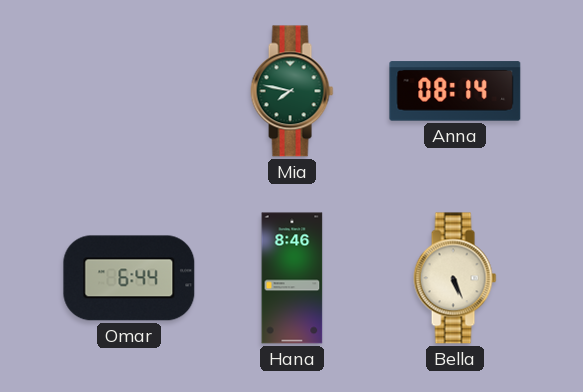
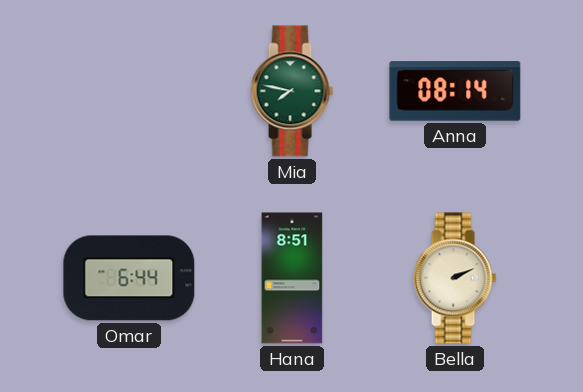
Hana: 8:46 -> 8:51 (292, 278)
Bella: 5:26 -> 2:11 (455, 278)
